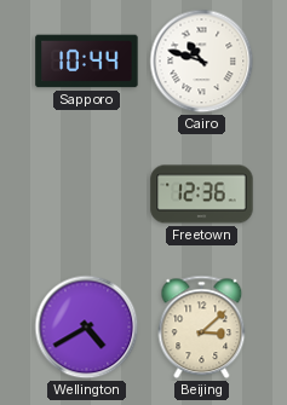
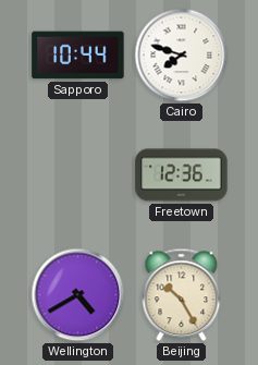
Cairo: 10:48 -> 7:48 (182, 56)
Beijing: 3:08 -> 10:25 (182, 295)
